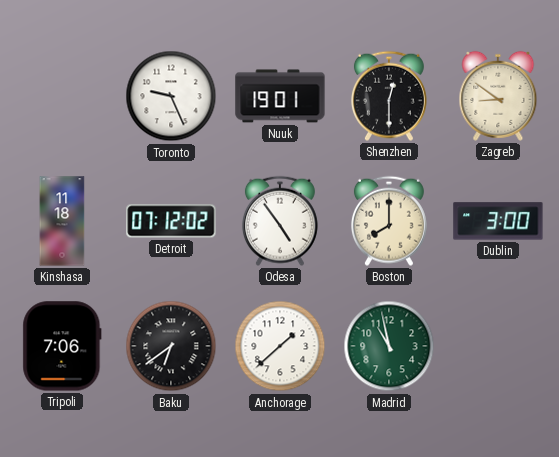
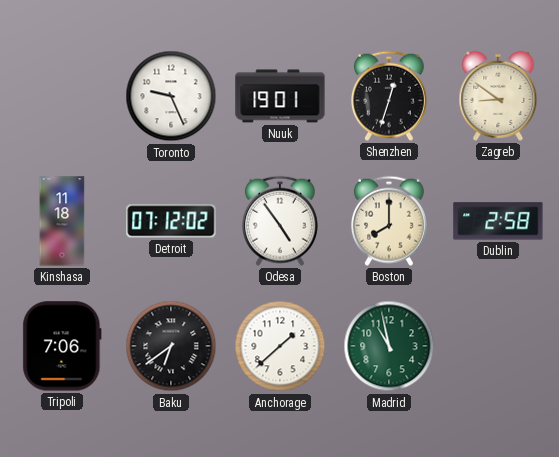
Shenzhen: 12:30 -> 12:33 (389, 96)
Dublin: 3:00 -> 2:58 (498, 221)
